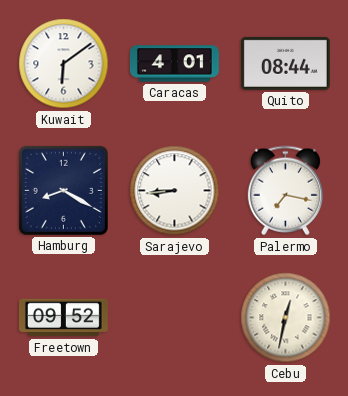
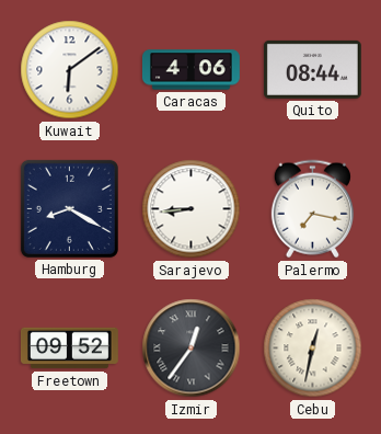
Caracas: 4:01 -> 4:06 (190, 70)
Izmir: none -> 12:36 (192, 349)
